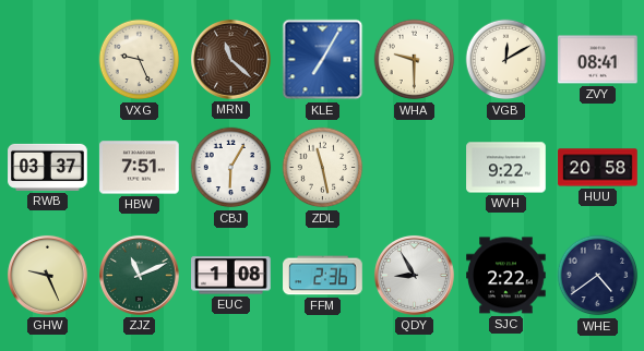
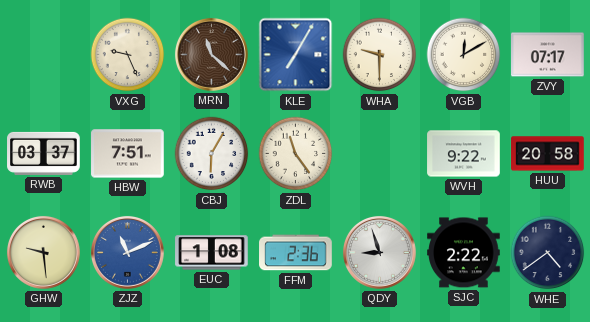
ZVY: 08:41 -> 07:17 (548, 55)
ZDL: 11:28 -> 11:24 (296, 154)
GHW: 9:26 -> 9:29 (43, 252)
ZJZ dial: green -> blue (127, 252)
QDY: 8:55 -> 8:57 (379, 252)
